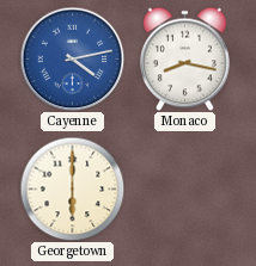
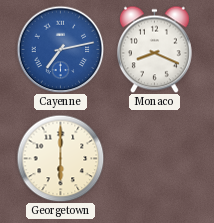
Cayenne: 4:13 -> 7:13 (60, 49)
Monaco: 8:17 -> 8:19 (154, 49)
